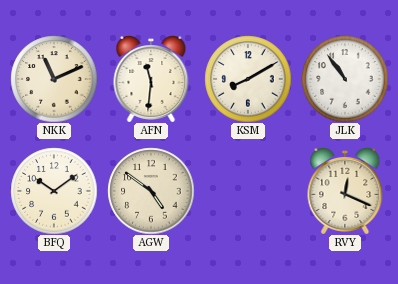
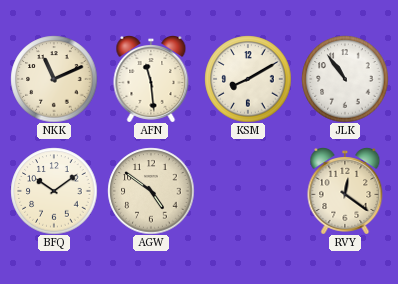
AFN: 11:31 -> 11:29 (151, 79)
RVY: 12:19 -> 12:21 (345, 191)
